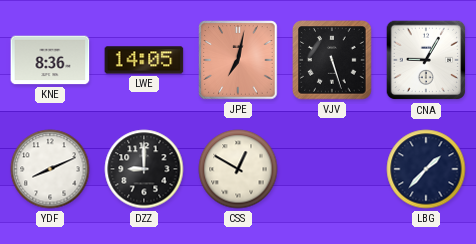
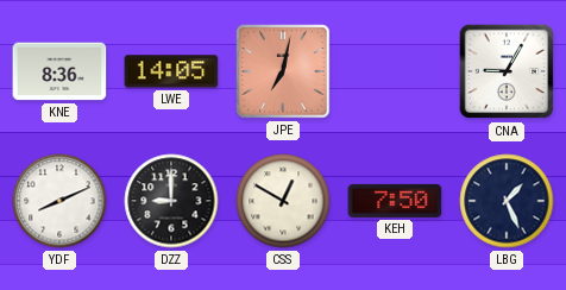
VJV: 5:27 -> none (332, 60)
KEH: none -> 7:50 (395, 201)
LBG: 1:37 -> 1:26 (507, 201)
